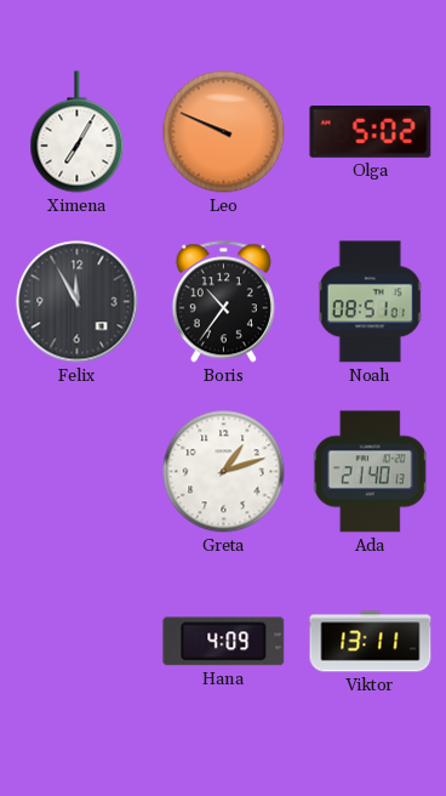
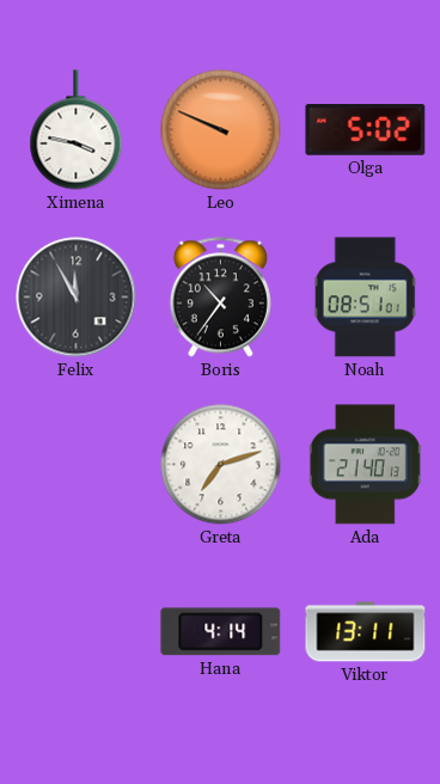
Ximena: 7:05 -> 3:47 (77, 130)
Greta: 1:12 -> 7:12 (221, 465)
Hana: 4:09 -> 4:14 (221, 632)
